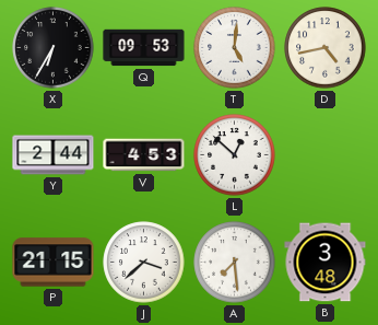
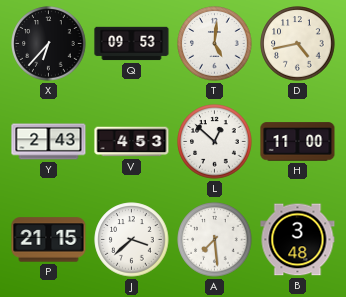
X: 6:35 -> 6:37 (49, 44)
Y: 2:44 -> 2:43 (49, 142)
H: none -> 11:00 (298, 142)
